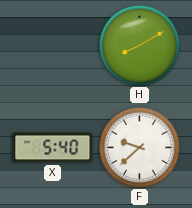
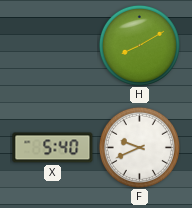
F: 9:38 -> 9:41 (139, 147)
